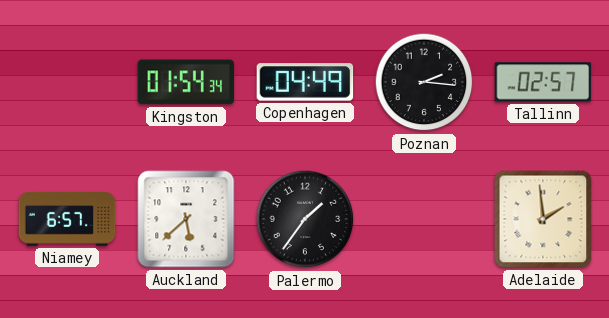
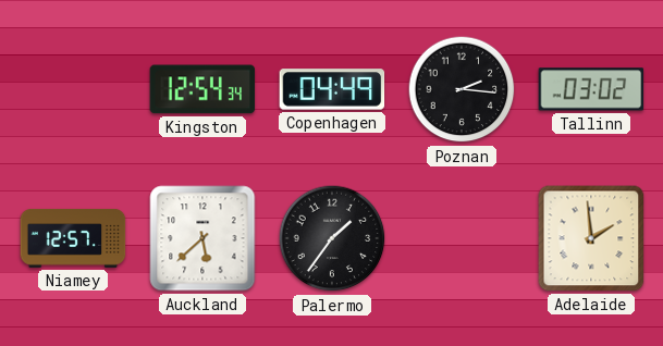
Kingston: 01:54 -> 12:54 (202, 89)
Tallinn: 02:57 -> 03:02 (591, 89)
Niamey: 6:57 -> 12:57 (73, 238)
